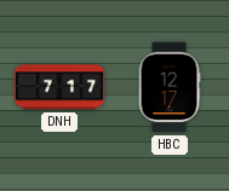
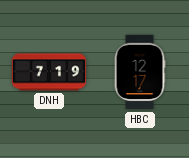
DNH: 7:17 -> 7:19 (49, 72)
